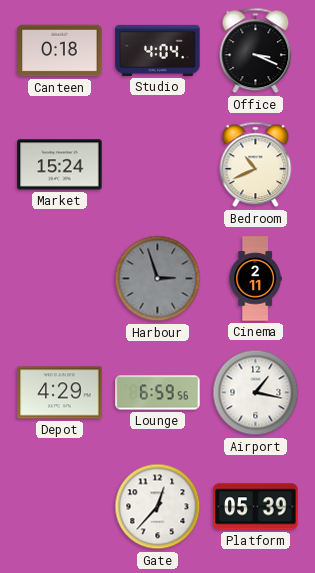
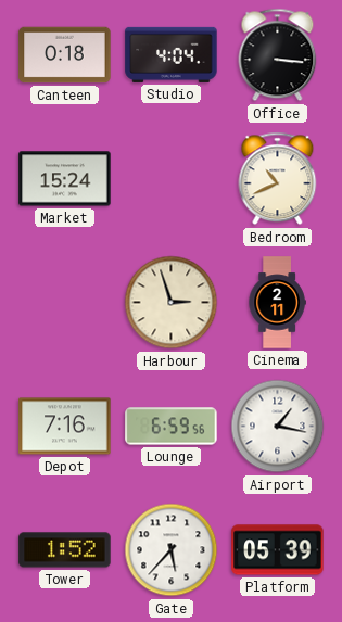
Office: 3:19 -> 3:16 (278, 55)
Harbour dial: grey -> cream (172, 303)
Depot: 4:29 -> 7:16 (65, 427)
Tower: none -> 1:52 (65, 550)
Gate: 12:37 -> 5:37 (172, 550)
